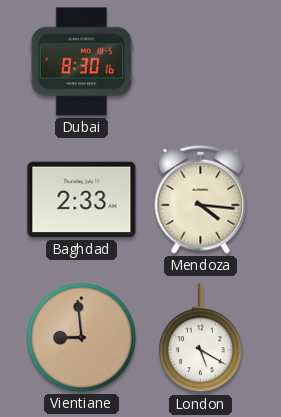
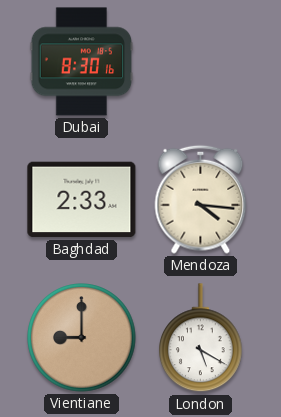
Vientiane: 8:59 -> 9:00 (82, 338)
